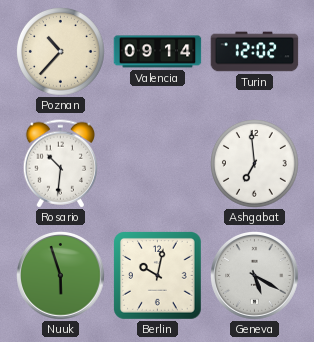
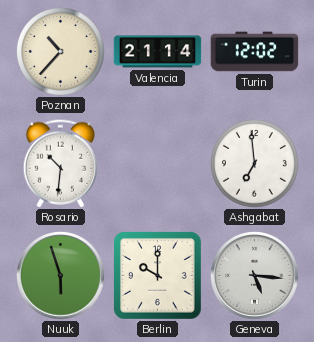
Valencia: 09:14 -> 21:14 (158, 52)
Berlin: 10:02 -> 10:00 (158, 276)
Geneva: 5:20 -> 5:16 (255, 276)
